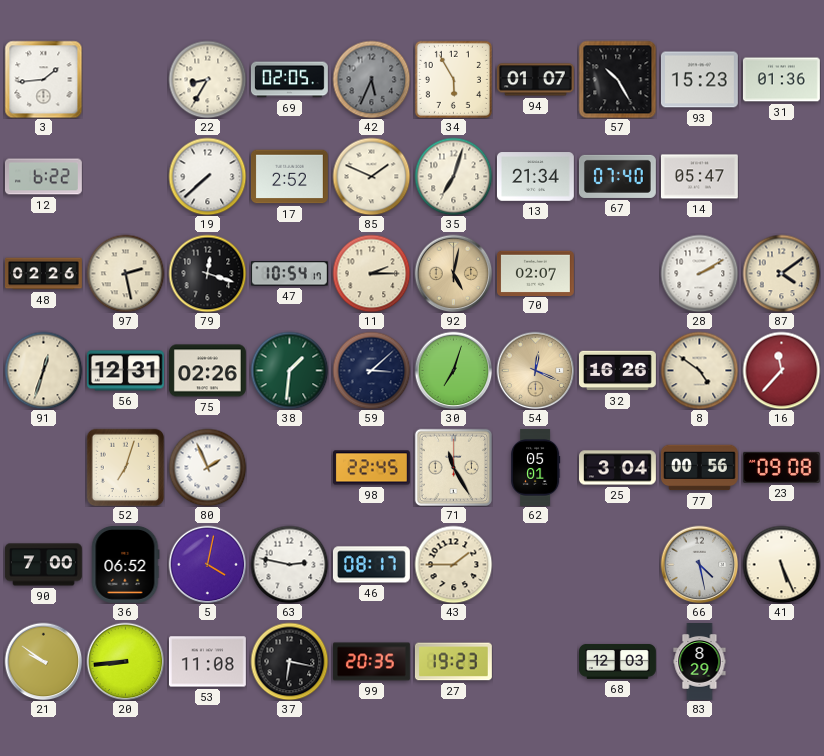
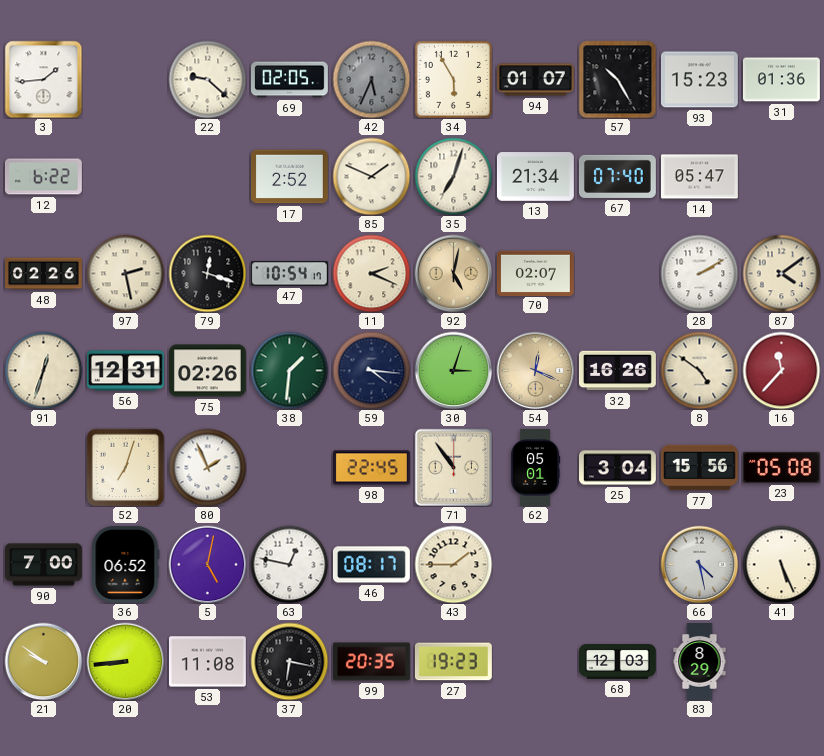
22: 8:35 -> 9:22 (207, 79)
19: 7:38 -> none (207, 176)
11: 2:15 -> 2:19 (371, 273)
59: 3:08 -> 4:16 (371, 370)
30: 7:03 -> 3:03 (453, 370)
71: 11:25 -> 10:54 (453, 467)
77: 00:56 -> 15:56 (699, 468)
23: 09:08 -> 05:08 (781, 467)
5: 4:02 -> 5:02 (207, 564)
63: 2:47 -> 12:47 (289, 564)
